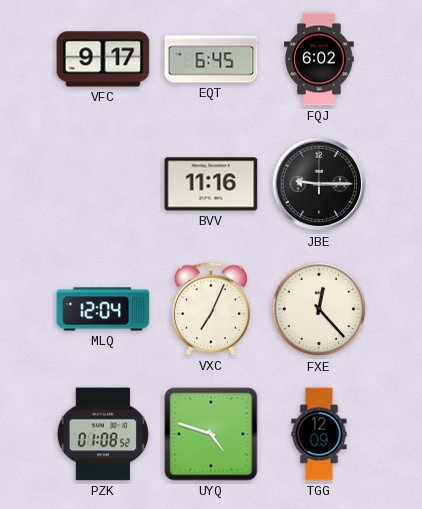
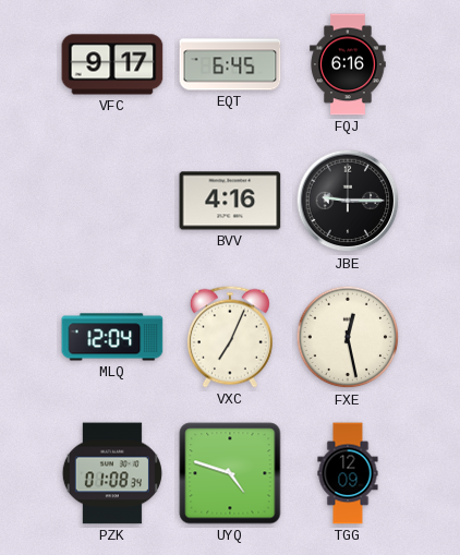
FQJ: 6:02 -> 6:16 (348, 64)
BVV: 11:16 -> 4:16 (230, 201)
FXE: 12:23 -> 12:28 (348, 337)
PZK: 01:08:52 -> 01:08:34 (112, 473)
